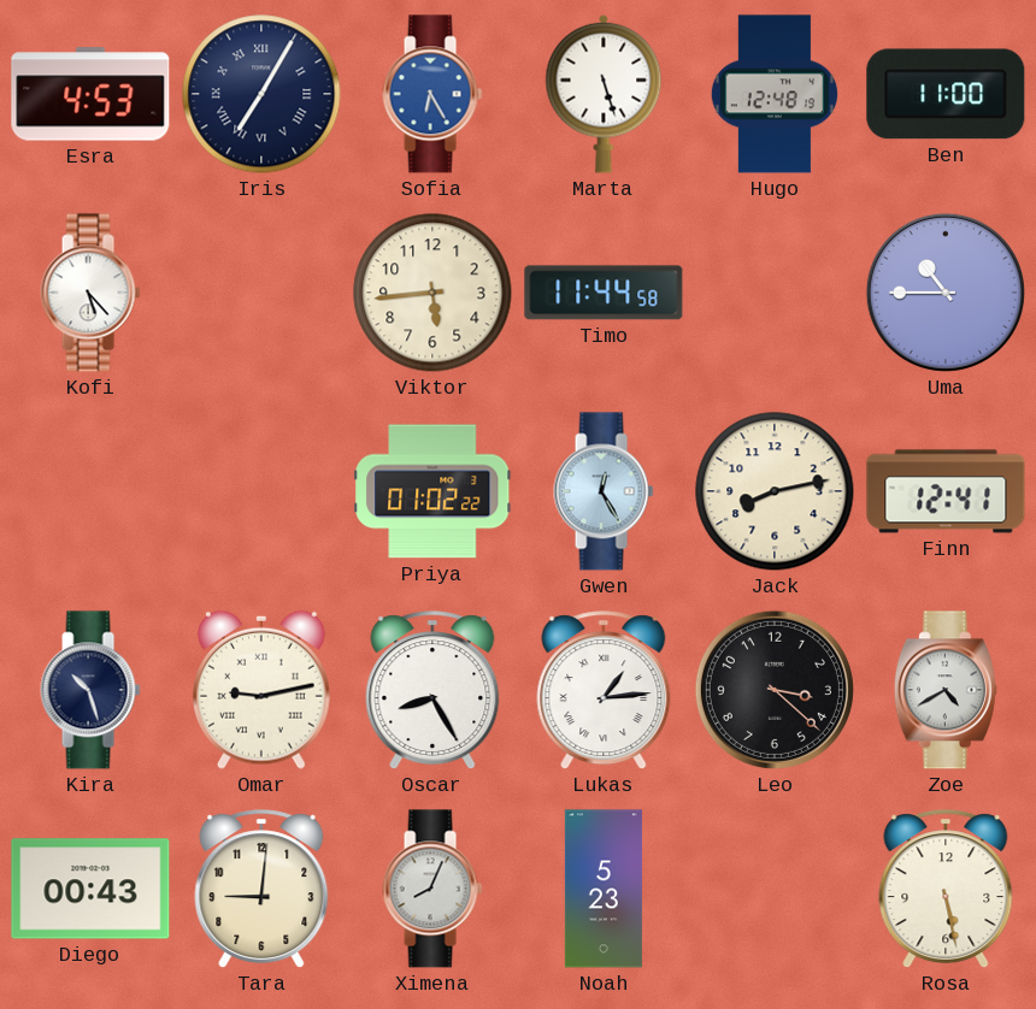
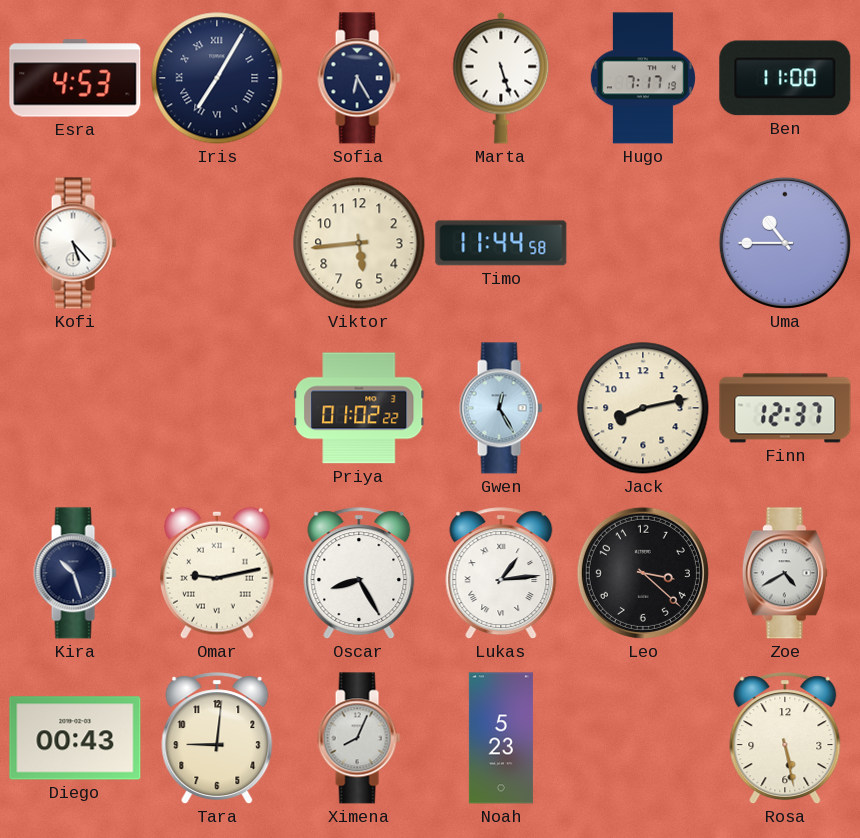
Sofia dial: blue -> navy (359, 78)
Hugo: 12:48 -> 7:17 (643, 78)
Finn: 12:41 -> 12:37 (785, 408)
